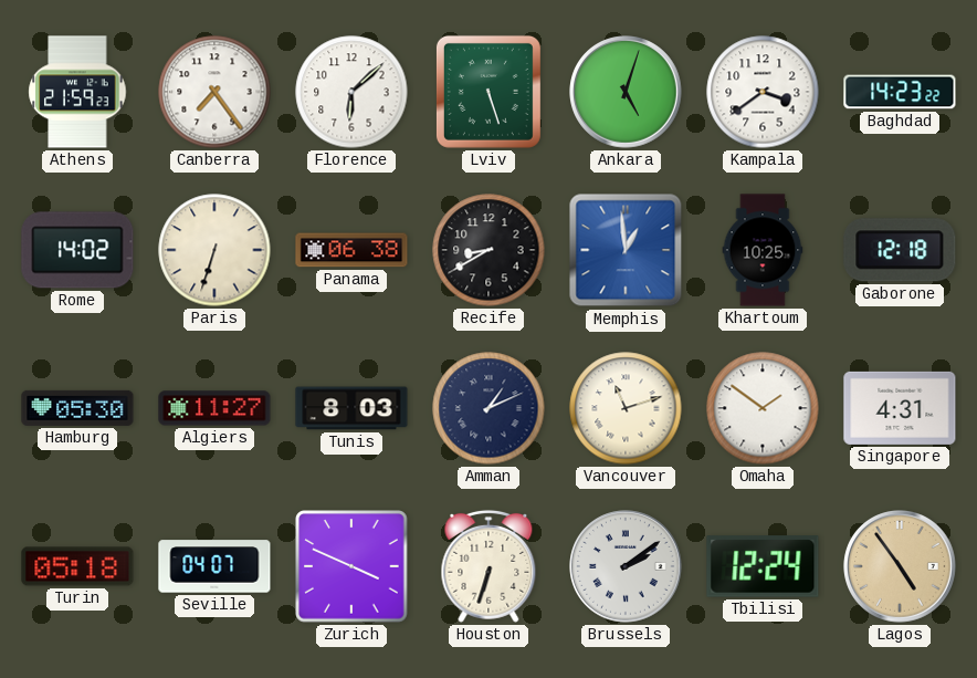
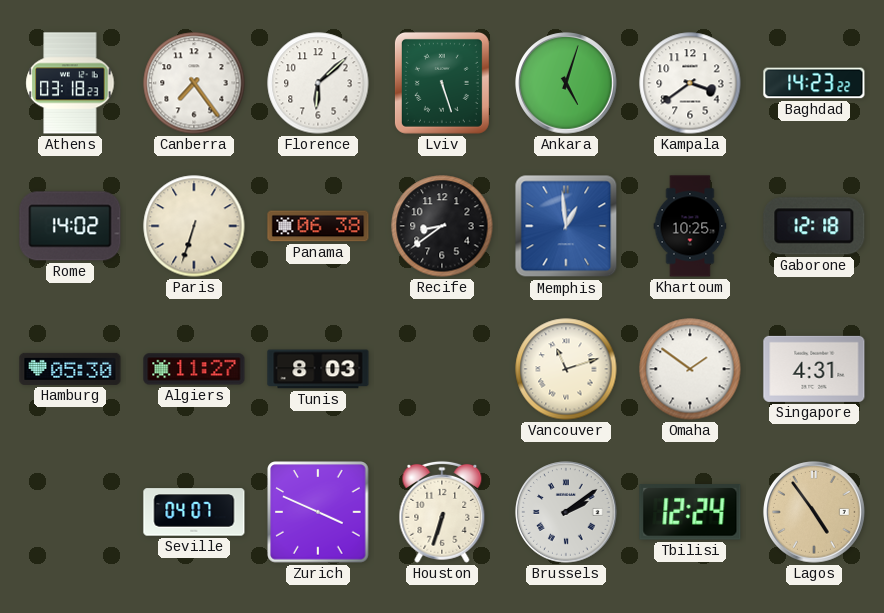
Athens: 21:59 -> 03:18 (70, 83)
Recife: 8:40 -> 8:39 (442, 226)
Amman: 1:11 -> none (489, 408)
Turin: 05:18 -> none (77, 566)
